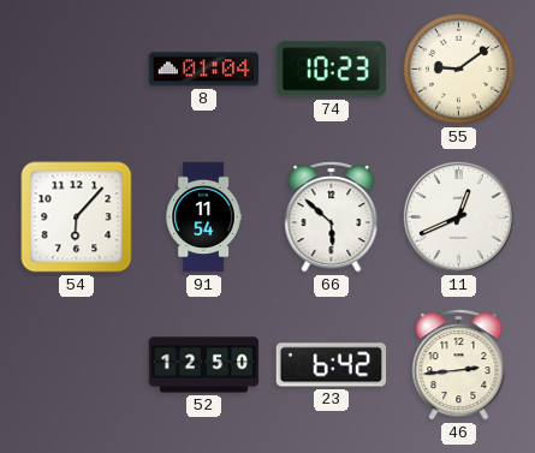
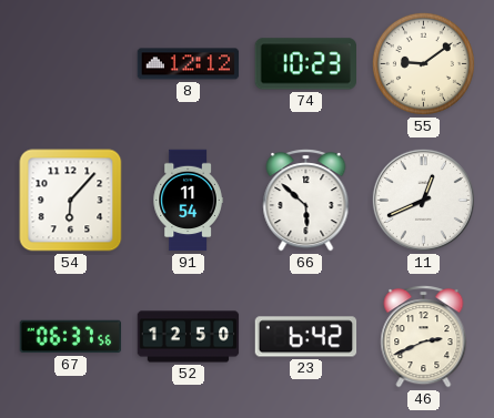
8: 01:04 -> 12:12 (189, 64)
67: none -> 06:37 (71, 337)
46: 2:44 -> 2:41 (424, 337)
